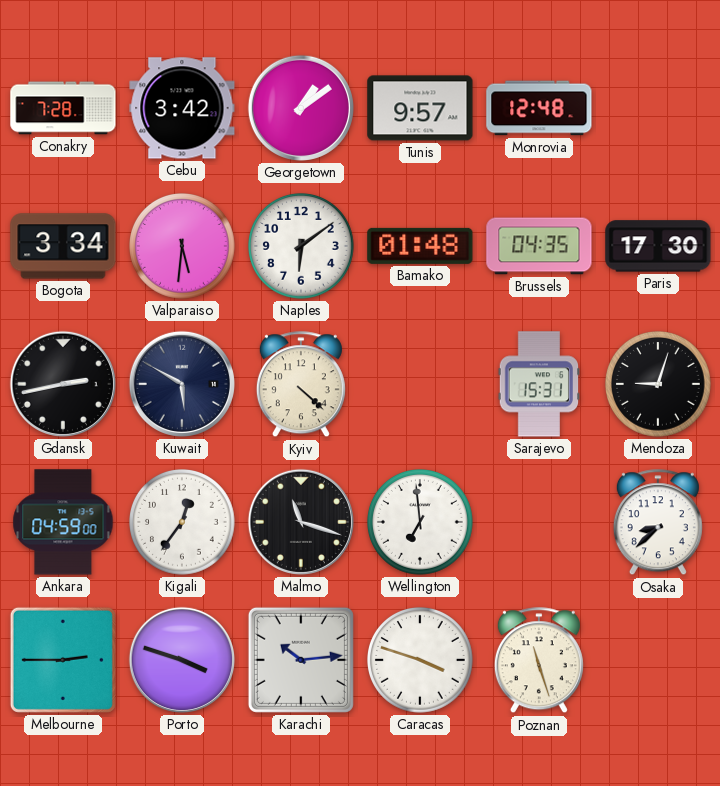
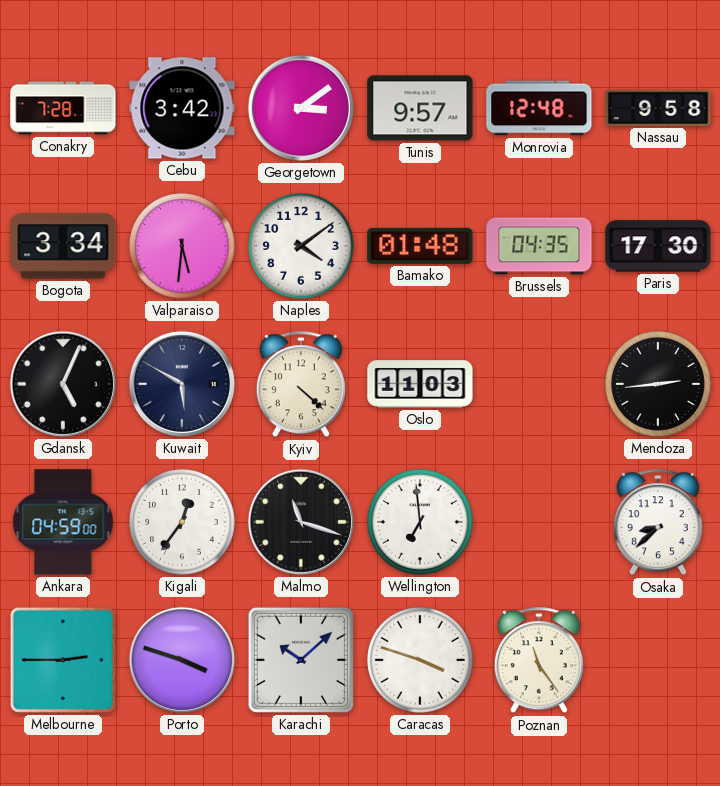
Georgetown: 1:09 -> 3:09 (301, 108)
Nassau: none -> 9:58 (658, 108)
Naples: 6:09 -> 4:09 (302, 247)
Gdansk: 2:43 -> 5:04 (63, 384)
Oslo: none -> 11:03 (420, 384)
Sarajevo: 15:31 -> none (538, 384)
Mendoza: 9:03 -> 2:44 (659, 385)
Karachi: 10:14 -> 10:08 (301, 660)
Poznan: 11:27 -> 11:24 (539, 661)
